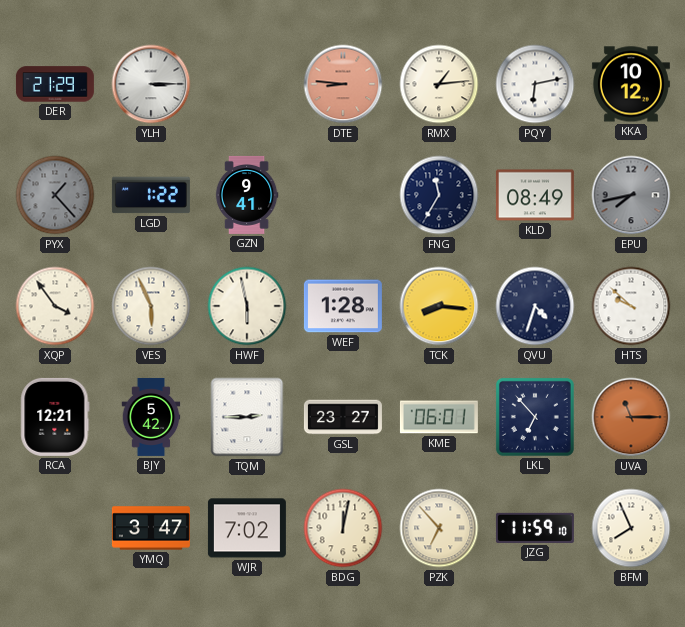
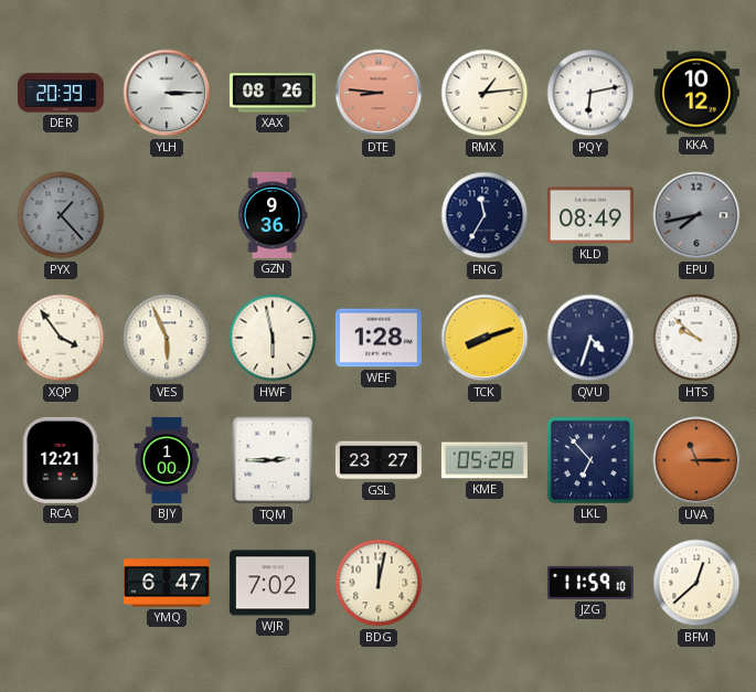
DER: 21:29 -> 20:39 (61, 93)
XAX: none -> 08:26 (273, 93)
LGD: 1:22 -> none (151, 195)
GZN: 9:41 -> 9:36 (273, 215)
TCK: 8:16 -> 8:12 (485, 338)
BJY: 5:42 -> 1:00 (167, 460)
KME: 06:01 -> 05:28 (485, 460)
YMQ: 3:47 -> 6:47 (167, 583)
PZK: 6:53 -> none (439, 528)
BFM: 7:56 -> 12:38 (696, 583)
